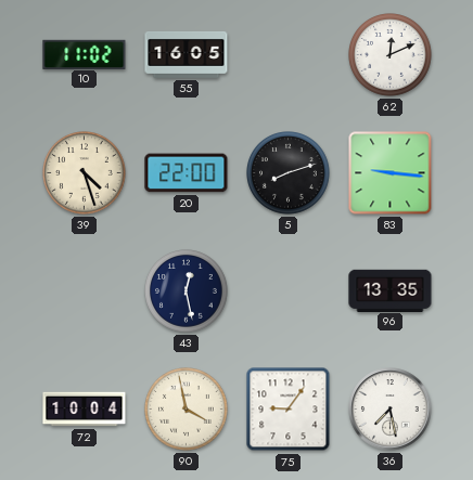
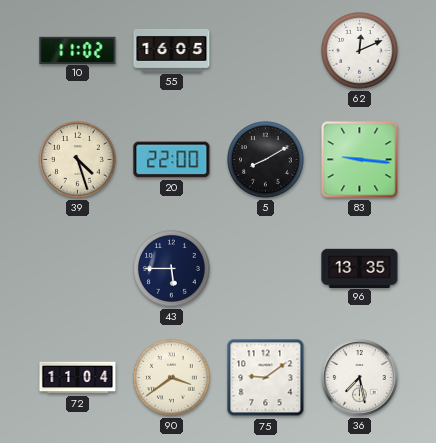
5: 8:12 -> 8:10 (266, 160)
43: 12:28 -> 5:45 (172, 269)
72: 10:04 -> 11:04 (78, 378)
90: 3:58 -> 3:39 (172, 378)
75: 9:06 -> 9:09 (266, 378)
